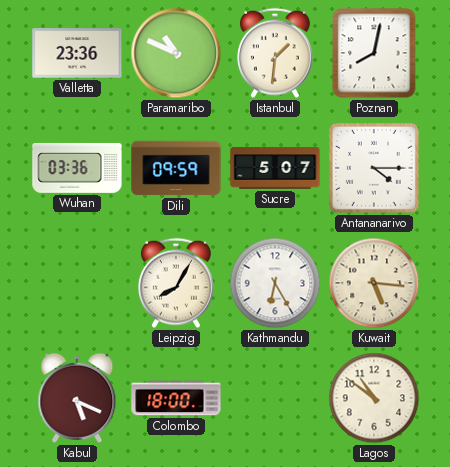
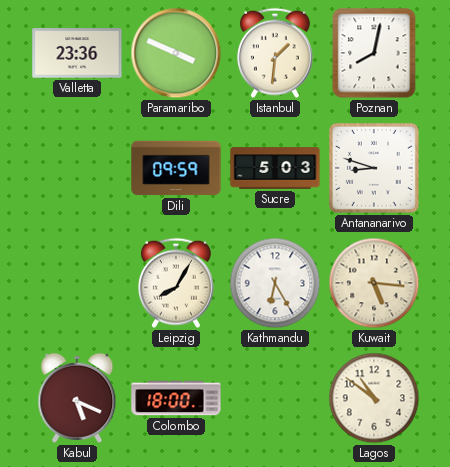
Paramaribo: 10:49 -> 3:49 (176, 53)
Wuhan: 03:36 -> none (77, 168)
Sucre: 5:07 -> 5:03 (275, 168)
Antananarivo: 4:15 -> 8:48 (374, 168)
